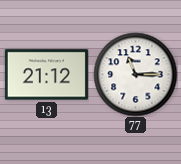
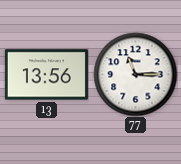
13: 21:12 -> 13:56 (46, 75)
